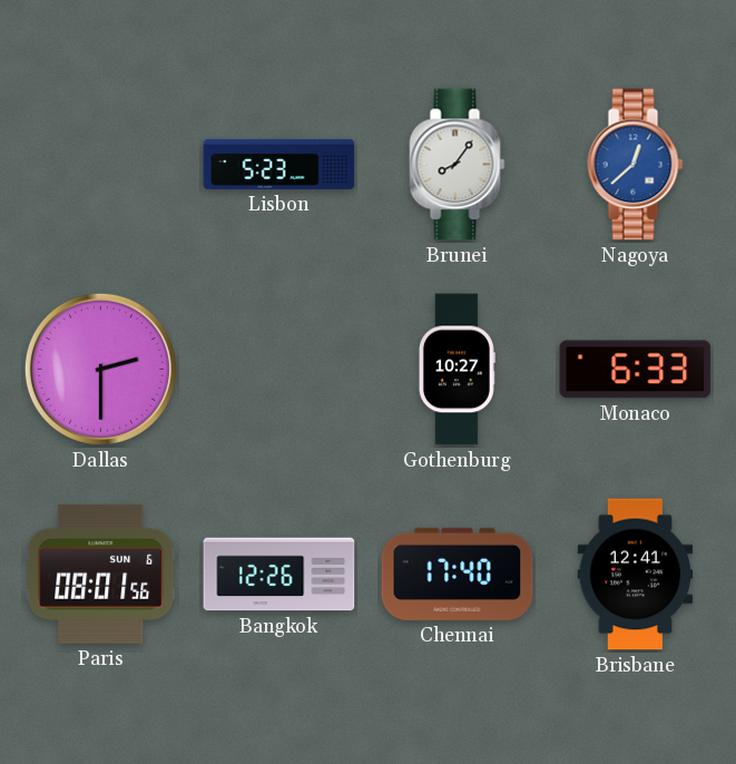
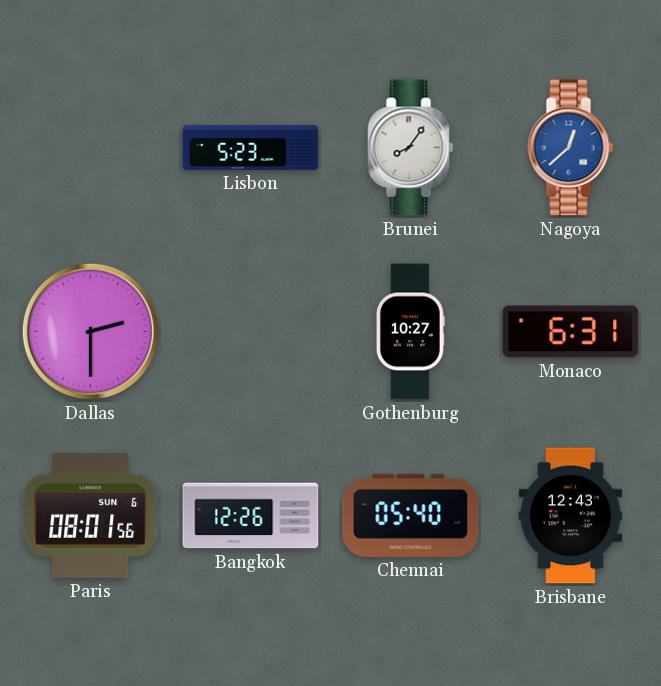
Monaco: 6:33 -> 6:31 (571, 332)
Chennai: 17:40 -> 05:40 (411, 515)
Brisbane: 12:41 -> 12:43 (571, 516)
